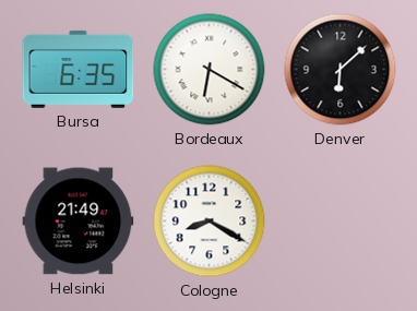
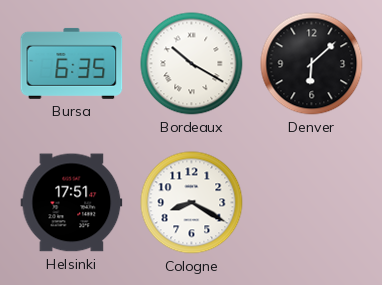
Bordeaux: 6:20 -> 10:20 (192, 64)
Helsinki: 21:49 -> 17:51 (72, 203)
